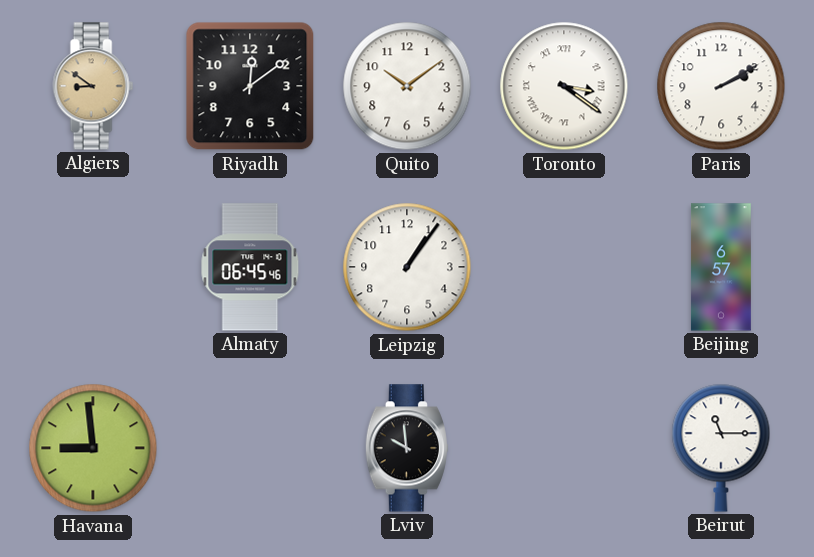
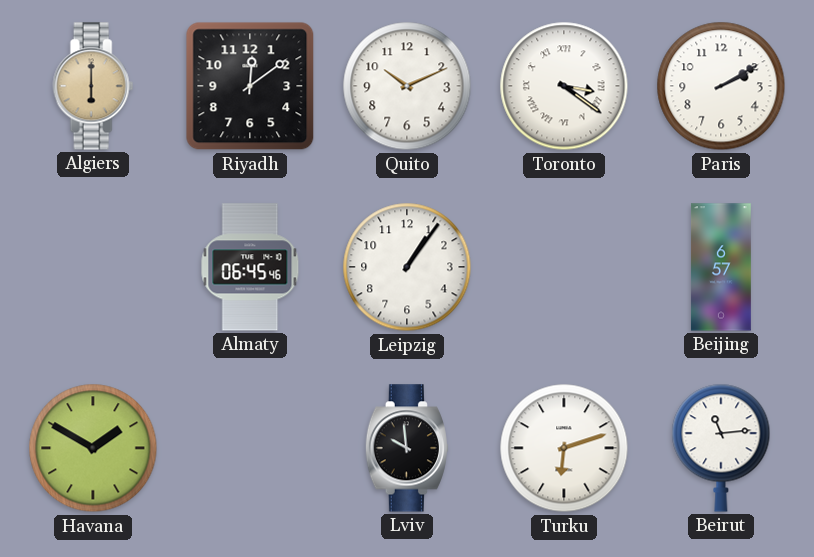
Algiers: 8:51 -> 6:00 (93, 86)
Quito: 10:09 -> 10:11 (407, 86)
Havana: 8:59 -> 1:50 (93, 448)
Turku: none -> 6:12 (564, 448)
Beirut: 11:15 -> 11:14 (721, 448)
